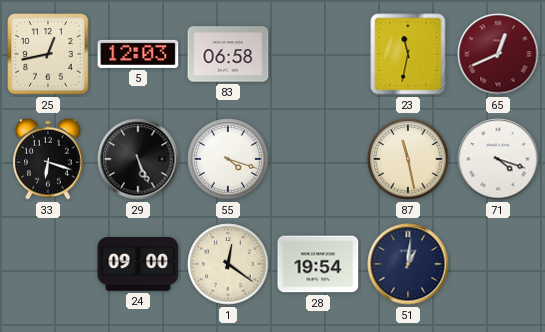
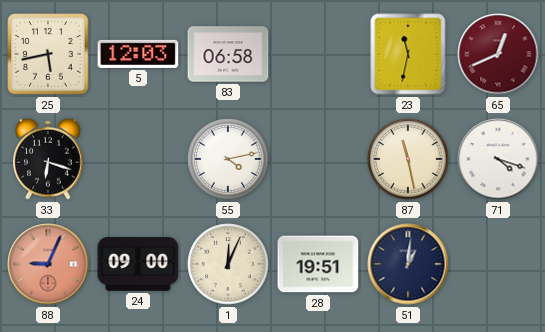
25: 12:43 -> 5:43 (48, 54)
29: 5:26 -> none (138, 159)
55: 4:18 -> 4:13 (228, 159)
88: none -> 9:04 (48, 264)
1: 12:21 -> 12:04 (228, 264)
28: 19:54 -> 19:51 (318, 264)
